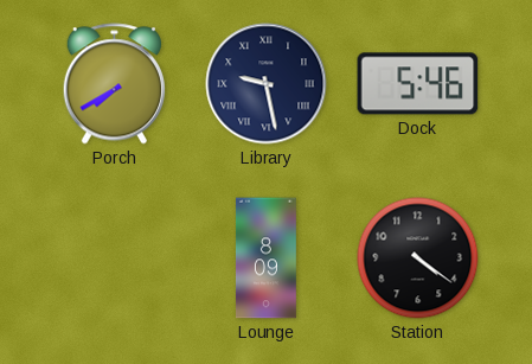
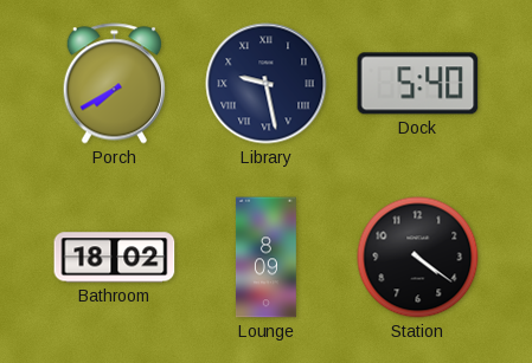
Dock: 5:46 -> 5:40 (418, 84)
Bathroom: none -> 18:02 (115, 258)
